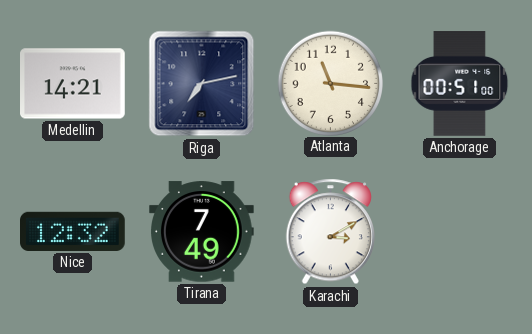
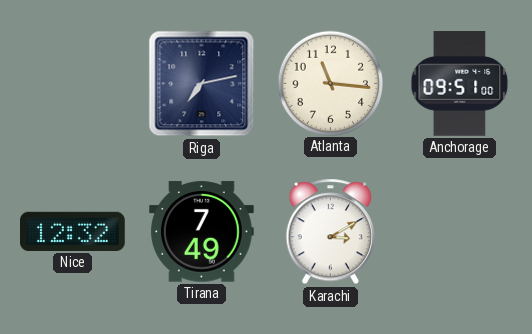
Medellin: 14:21 -> none (73, 84)
Anchorage: 00:51 -> 09:51 (460, 84)
